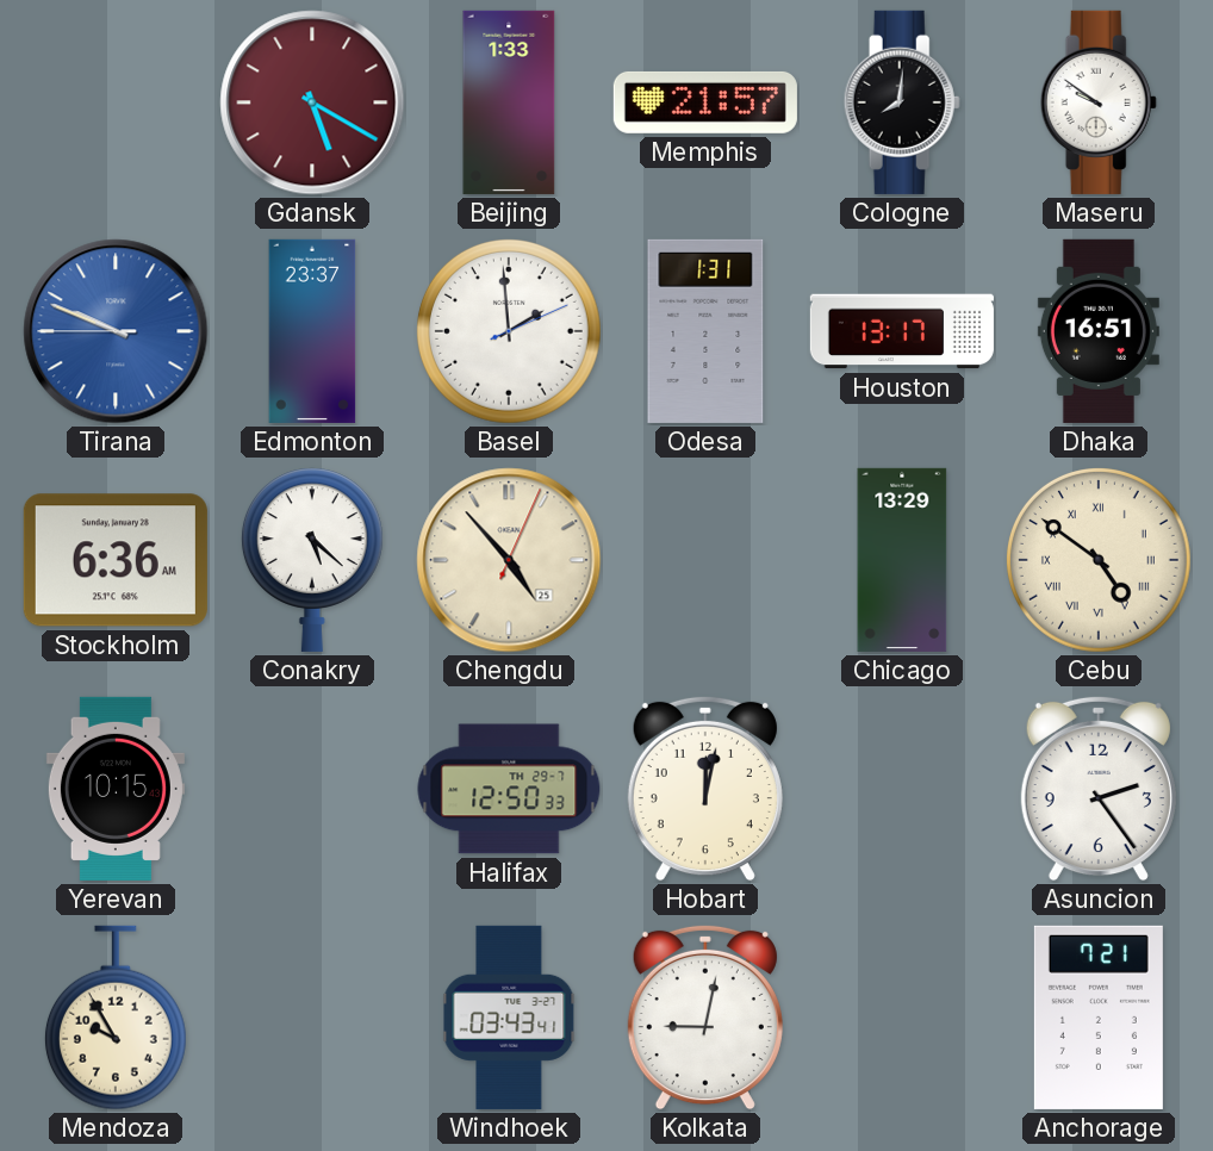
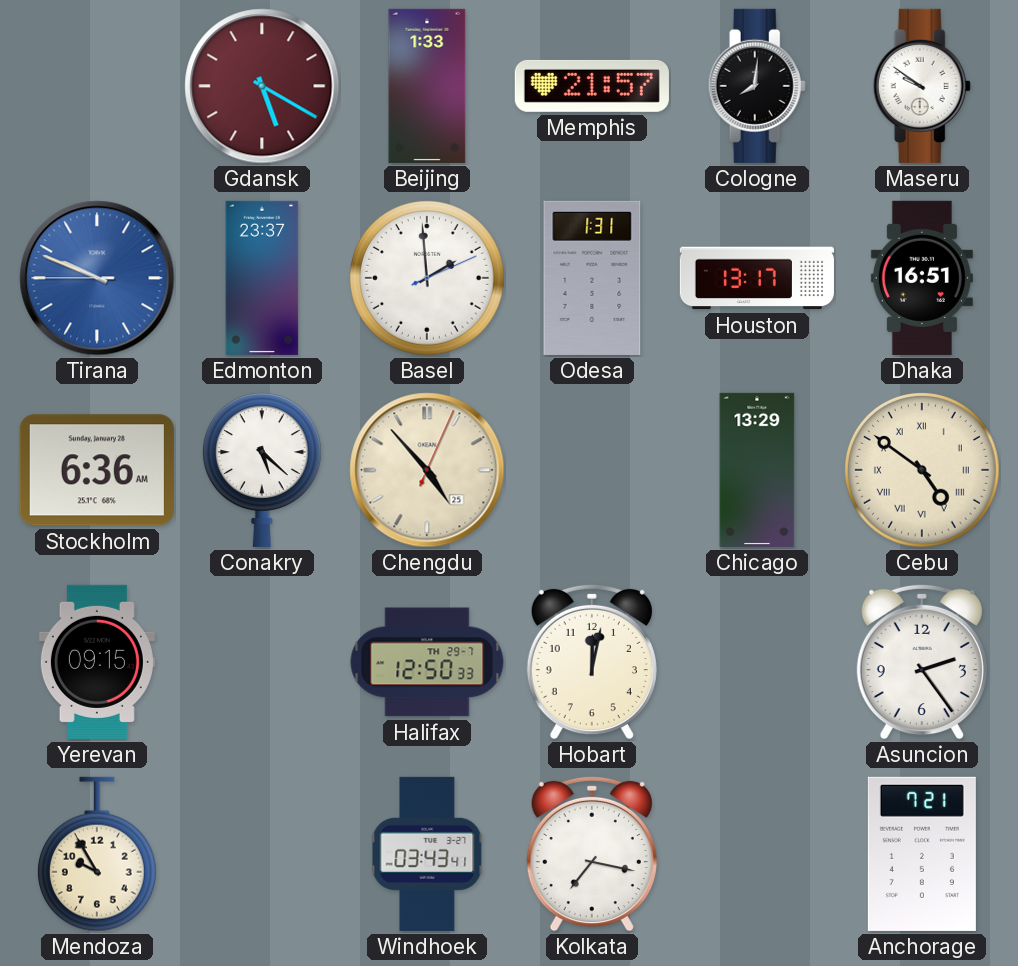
Yerevan: 10:15 -> 09:15 (97, 662)
Kolkata: 9:02 -> 7:17 (592, 854)
